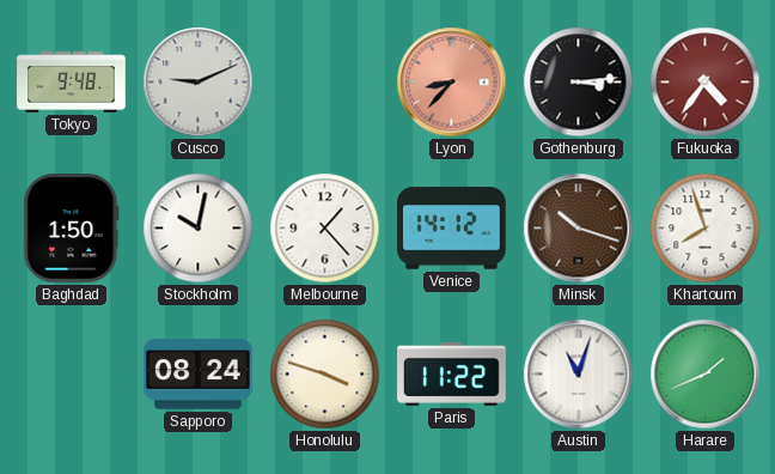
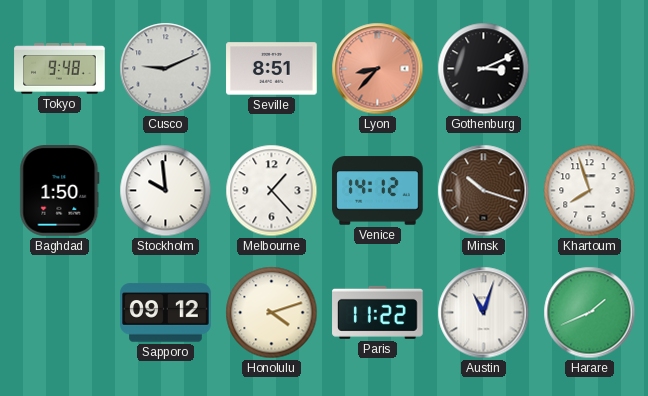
Seville: none -> 8:51 (272, 69)
Gothenburg: 3:14 -> 3:11 (484, 69)
Fukuoka: 4:36 -> none (706, 83)
Stockholm: 10:02 -> 9:59 (166, 191)
Sapporo: 08:24 -> 09:12 (166, 313)
Honolulu: 3:48 -> 4:12 (272, 313)
